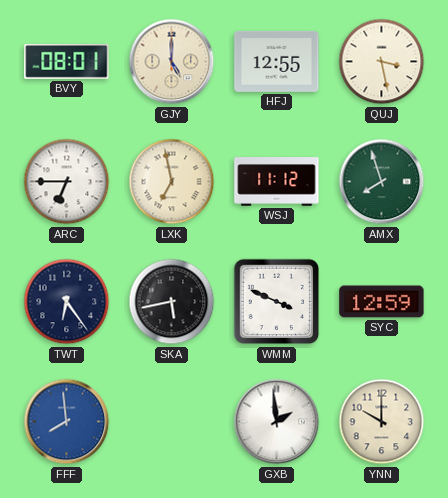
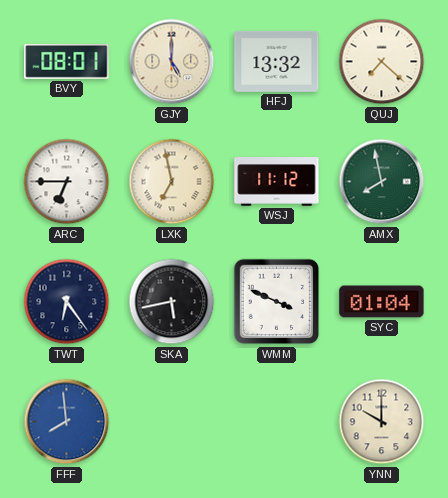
HFJ: 12:55 -> 13:32 (277, 61)
QUJ: 3:28 -> 7:22 (382, 62)
AMX: 7:57 -> 7:58 (382, 182)
SYC: 12:59 -> 01:04 (382, 302)
GXB: 1:59 -> none (277, 422)
